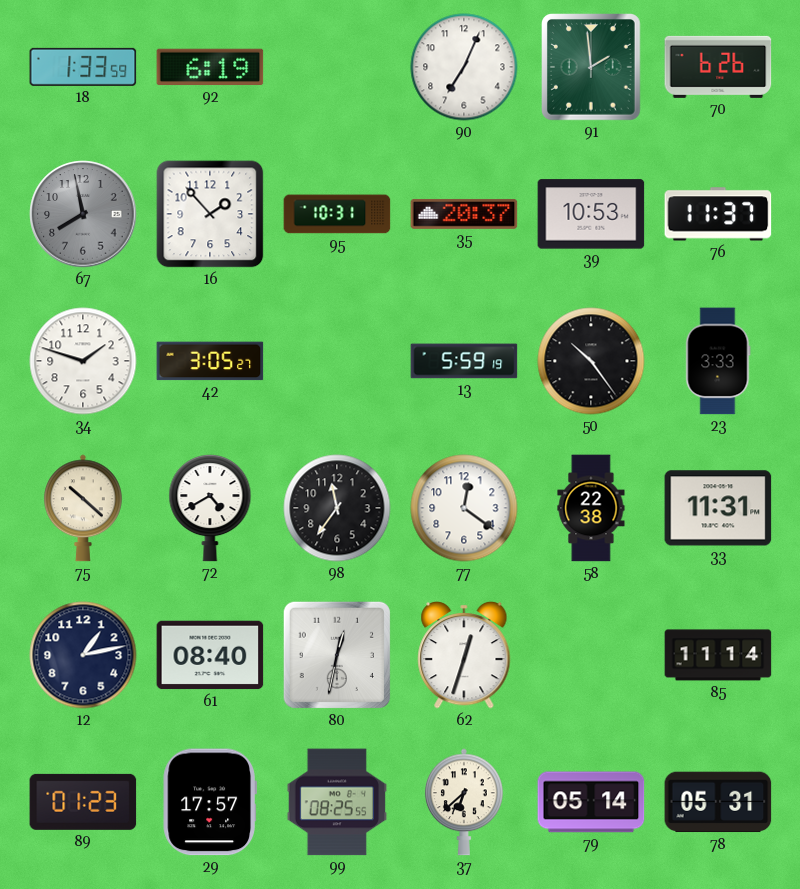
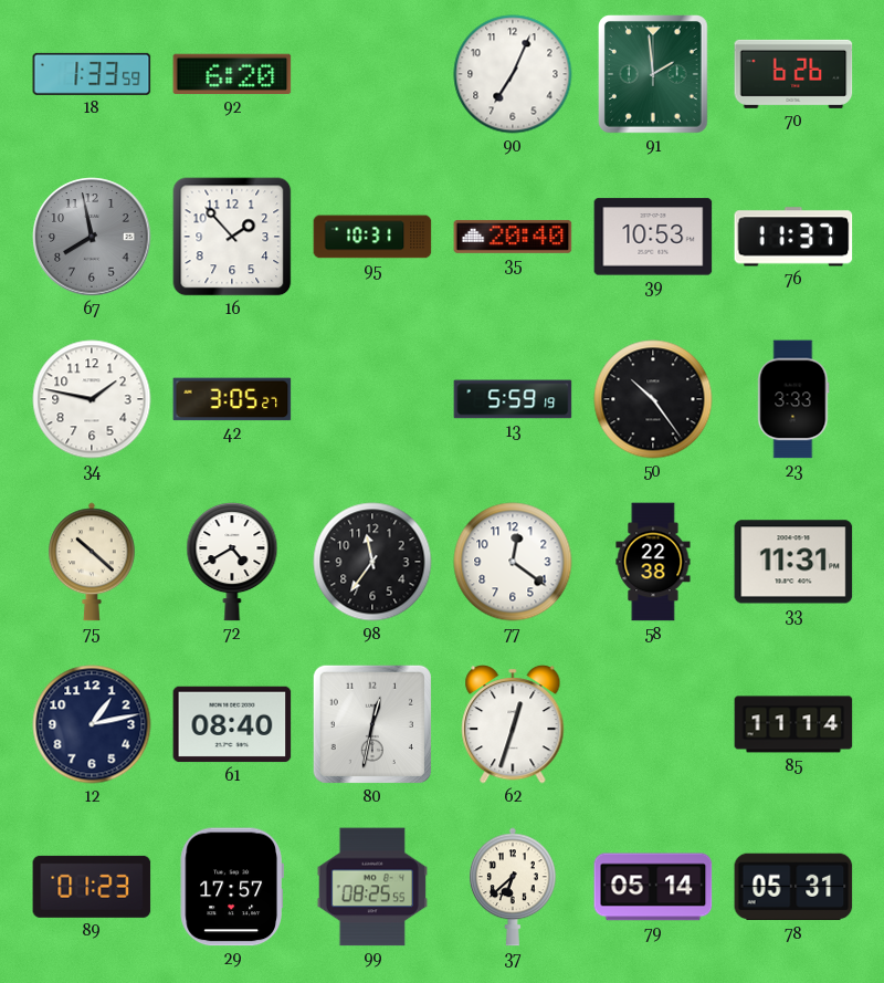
92: 6:19 -> 6:20 (232, 74)
35: 20:37 -> 20:40 (513, 237)
34: 1:48 -> 1:47 (92, 399)
